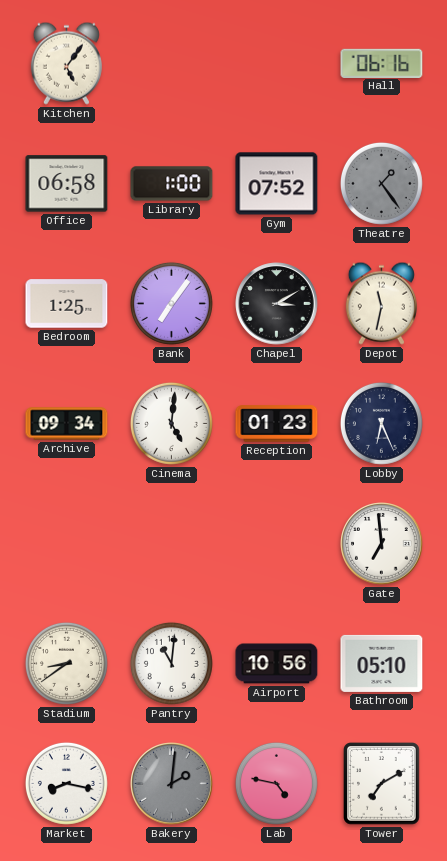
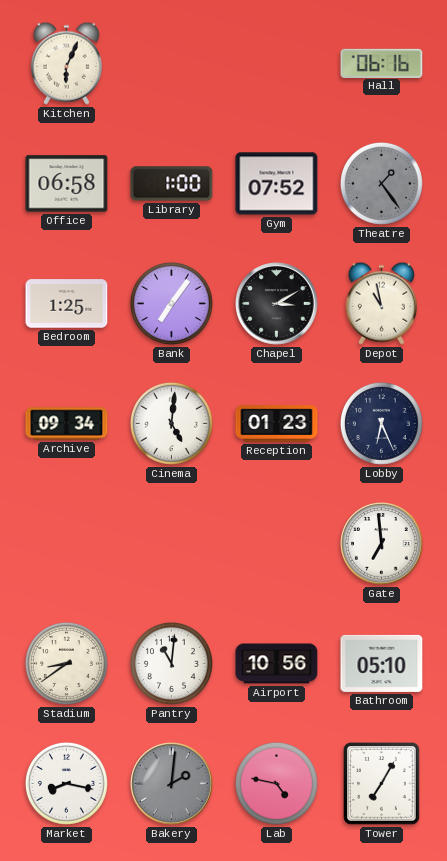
Kitchen: 5:06 -> 6:04 (66, 63)
Depot: 11:32 -> 10:58 (381, 303)
Tower: 7:10 -> 7:05 (382, 784)
